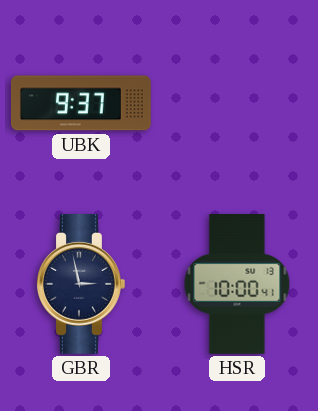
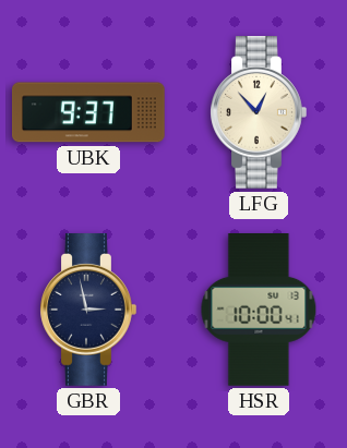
LFG: none -> 12:53 (259, 113)
